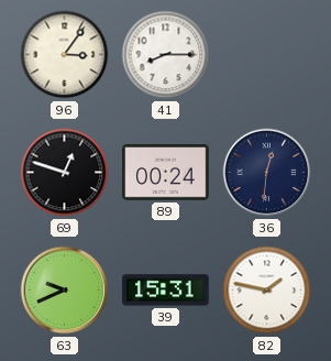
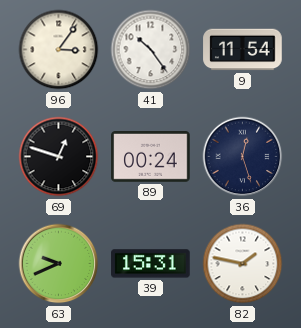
41: 8:15 -> 10:24 (151, 50)
9: none -> 11:54 (243, 50)
36: 12:31 -> 12:27 (243, 157)
